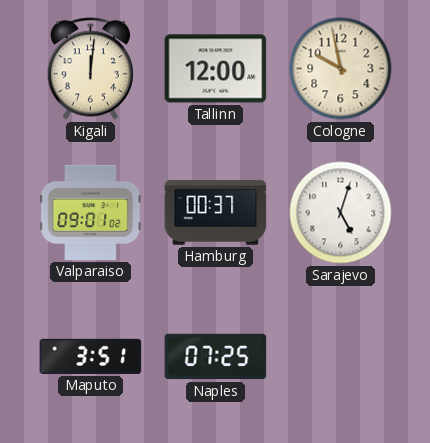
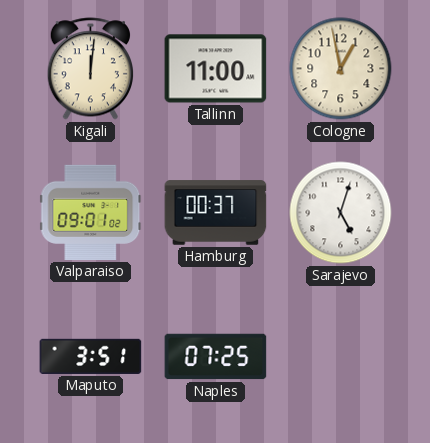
Tallinn: 12:00 -> 11:00 (216, 69)
Cologne: 9:58 -> 12:58 (341, 69)
